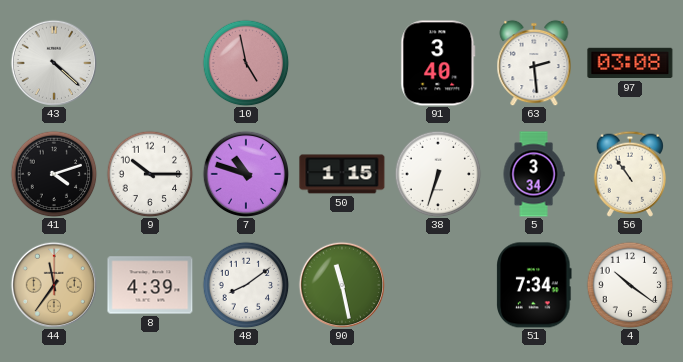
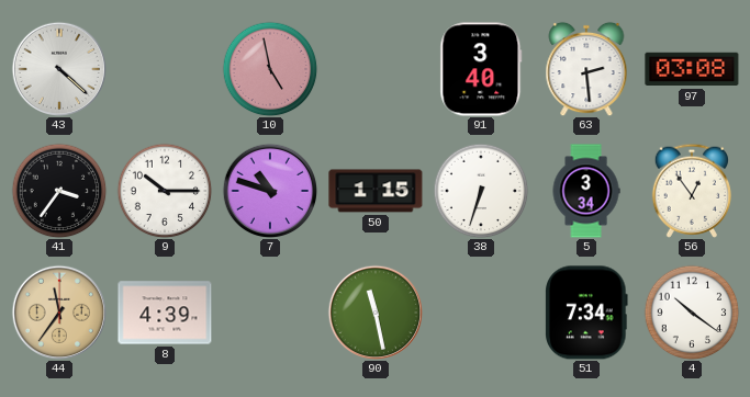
41: 4:12 -> 3:36 (59, 191)
56: 10:54 -> 12:54 (691, 191)
48: 8:09 -> none (246, 285)
